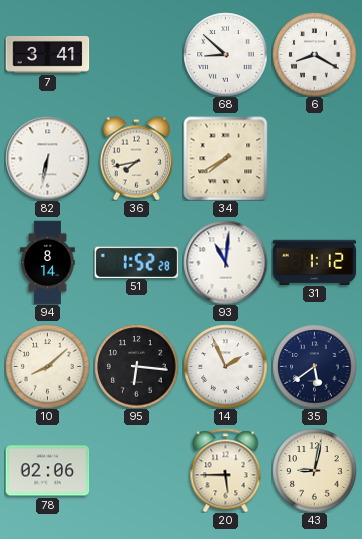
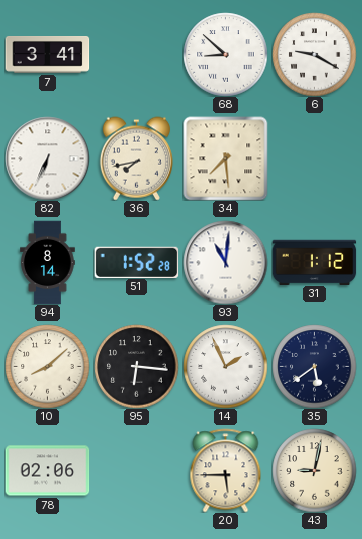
6: 8:20 -> 9:20 (314, 54)
82: 6:32 -> 6:34 (47, 158)
34: 7:40 -> 7:29 (225, 158)
